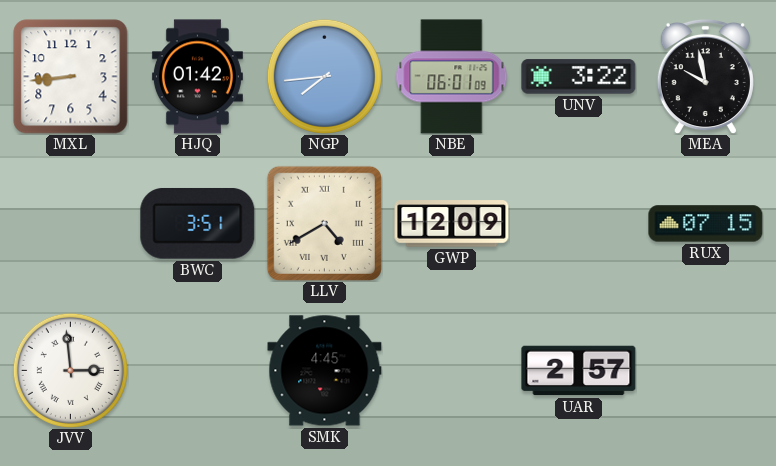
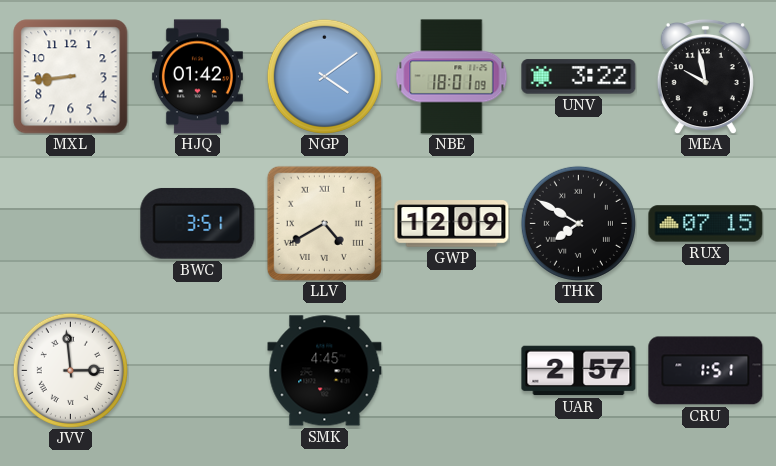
NGP: 7:44 -> 4:09 (324, 76)
NBE: 06:01 -> 18:01 (452, 77)
THK: none -> 7:50 (578, 223)
CRU: none -> 1:51 (706, 371)
